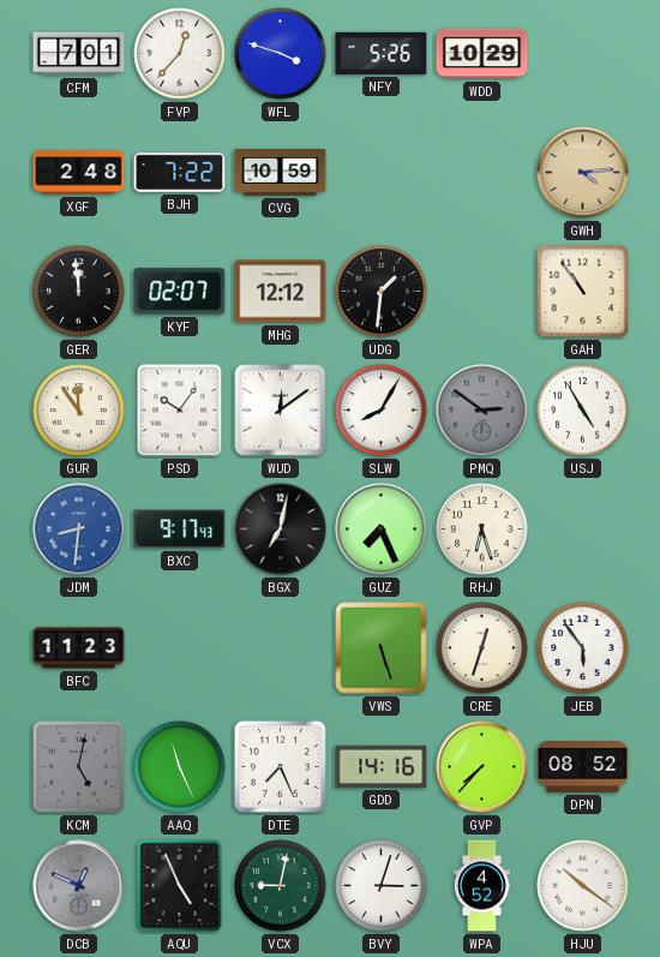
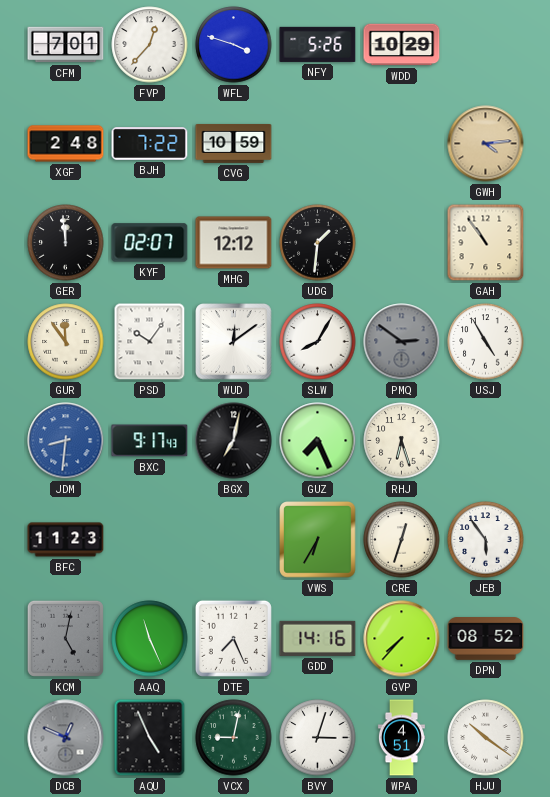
VWS: 5:27 -> 6:35 (318, 540)
WPA: 4:52 -> 4:51 (401, 738)
